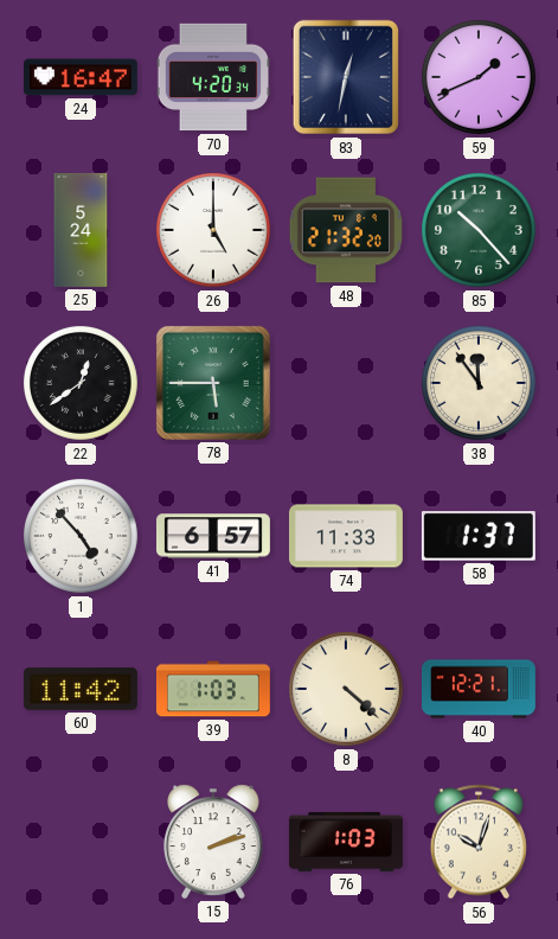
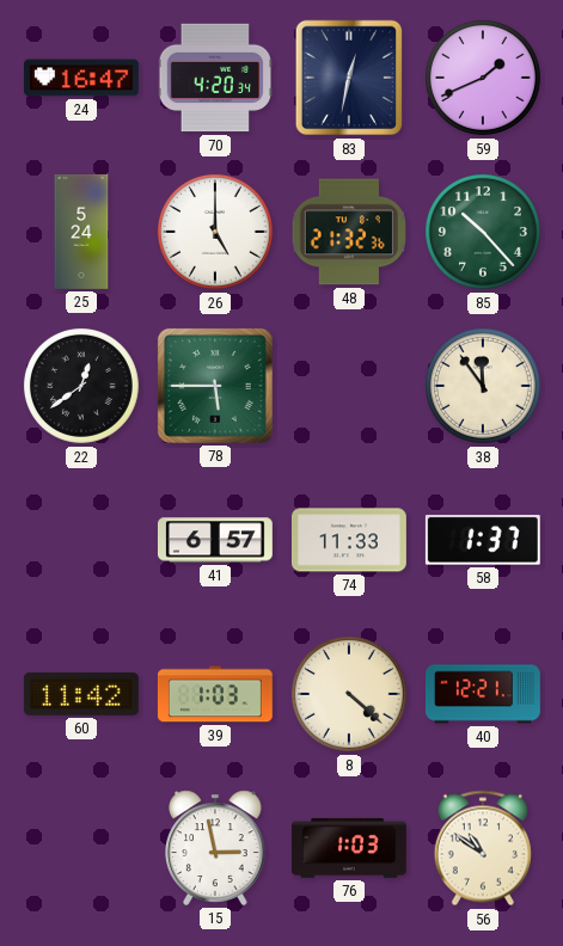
48: 21:32:20 -> 21:32:36 (349, 232)
1: 4:53 -> none (81, 536)
15: 2:12 -> 2:58 (215, 848)
56: 10:03 -> 10:51 (483, 848)
